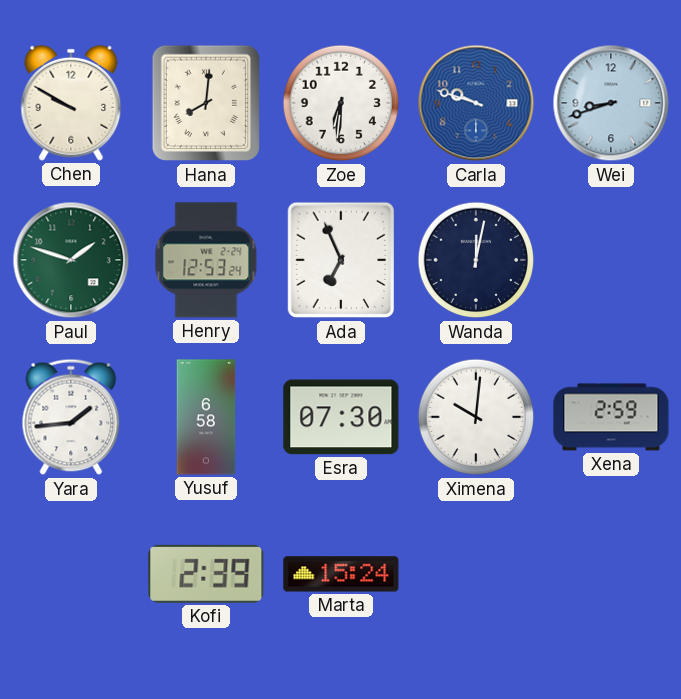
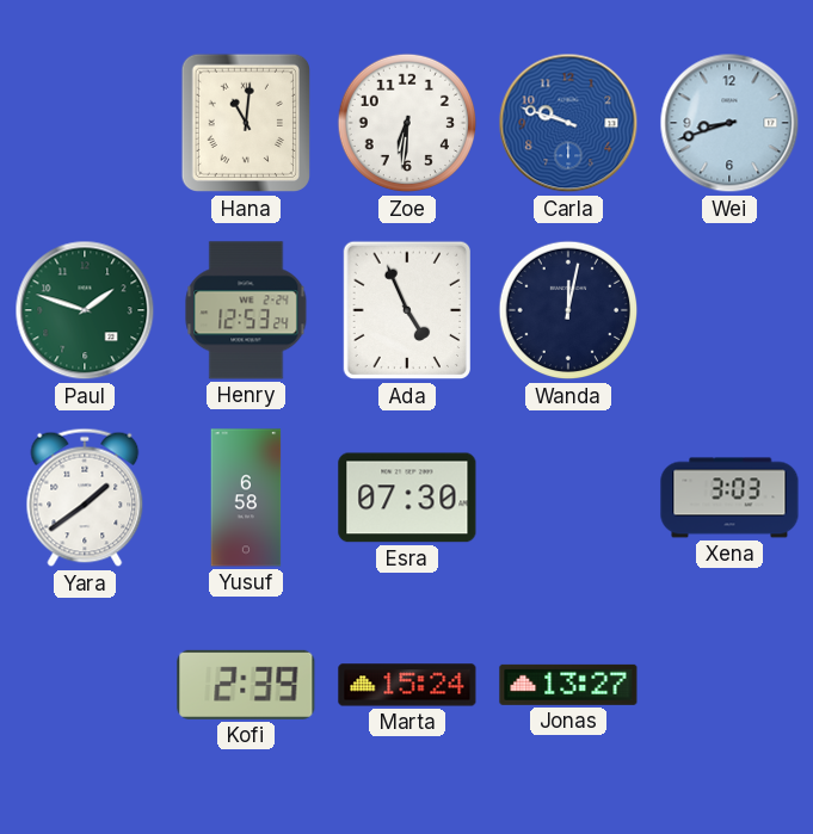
Chen: 9:50 -> none (71, 103)
Hana: 8:01 -> 11:01 (245, 123)
Ada: 6:56 -> 4:56 (406, 310)
Yara: 1:44 -> 1:39 (85, 498)
Ximena: 10:01 -> none (476, 417)
Xena: 2:59 -> 3:03 (729, 498)
Jonas: none -> 13:27 (568, 685)
